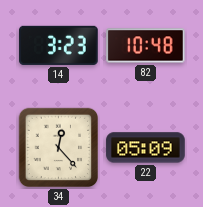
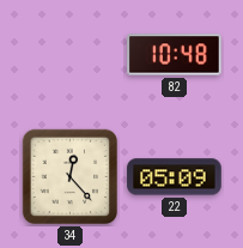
14: 3:23 -> none (59, 45)
